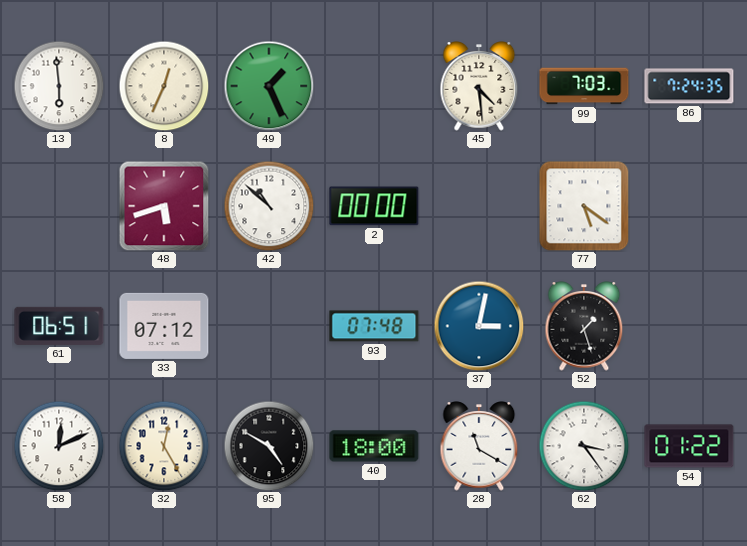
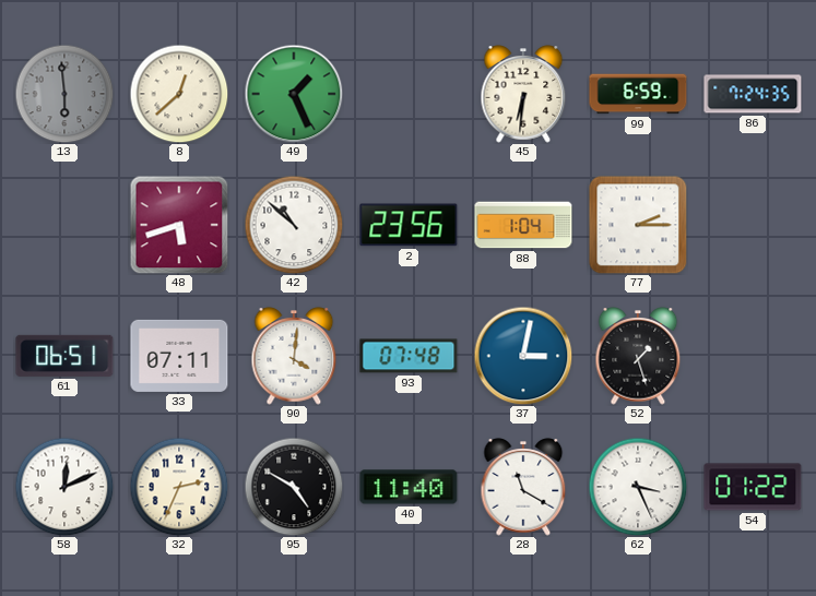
13 dial: white -> grey (64, 94)
8: 12:34 -> 12:38 (179, 94)
45: 4:29 -> 6:31 (523, 94)
99: 7:03 -> 6:59 (638, 94)
2: 00:00 -> 23:56 (409, 225)
88: none -> 1:04 (523, 225)
77: 5:21 -> 2:15 (638, 225)
33: 07:12 -> 07:11 (179, 356)
90: none -> 4:01 (294, 356)
32: 12:25 -> 2:34 (179, 487)
40: 18:00 -> 11:40 (409, 487)
62: 3:24 -> 3:26 (638, 487)
